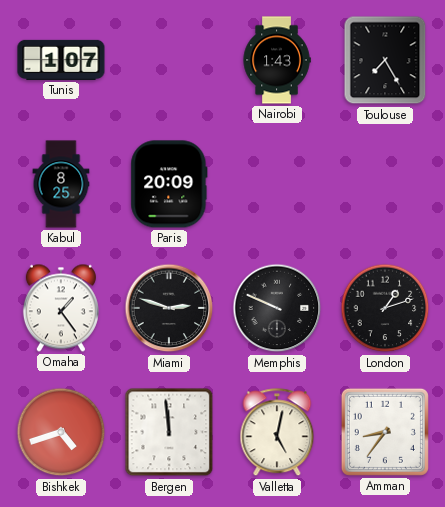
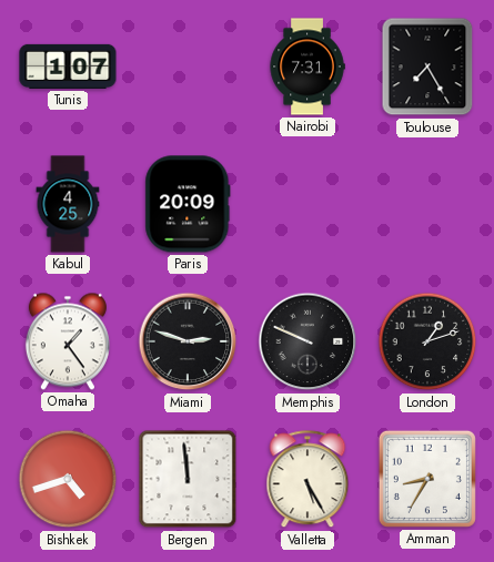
Nairobi: 1:43 -> 7:31 (308, 67)
Kabul: 8:25 -> 4:25 (68, 204)
Valletta: 5:02 -> 5:25 (308, 480)
Amman: 8:36 -> 8:35 (427, 479)
